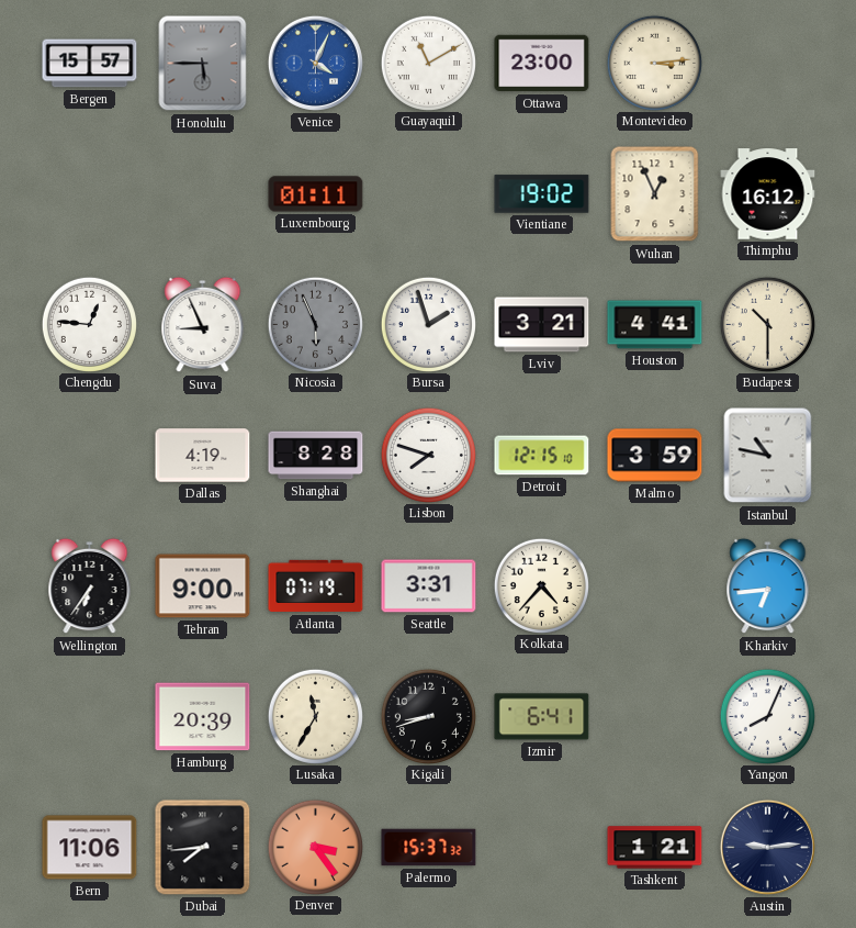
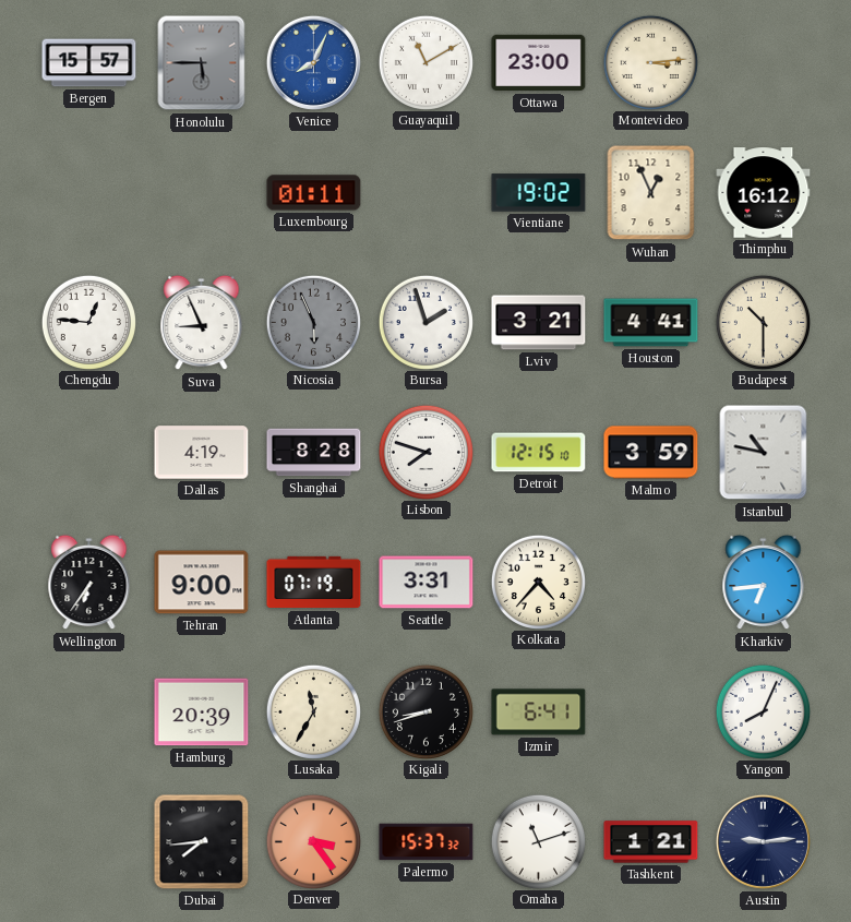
Venice: 4:04 -> 8:04 (313, 62)
Bern: 11:06 -> none (90, 848)
Omaha: none -> 11:12 (538, 841)
